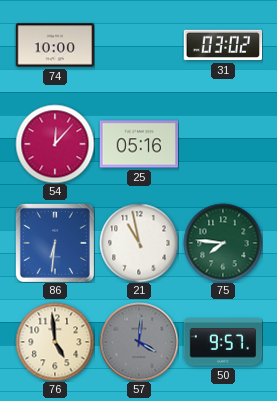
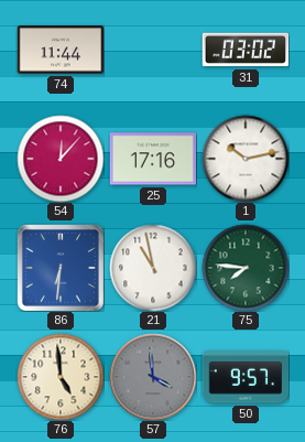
74: 10:00 -> 11:44 (61, 50)
25: 05:16 -> 17:16 (153, 159)
1: none -> 10:13 (246, 159)
57: 4:01 -> 3:59 (153, 377)
